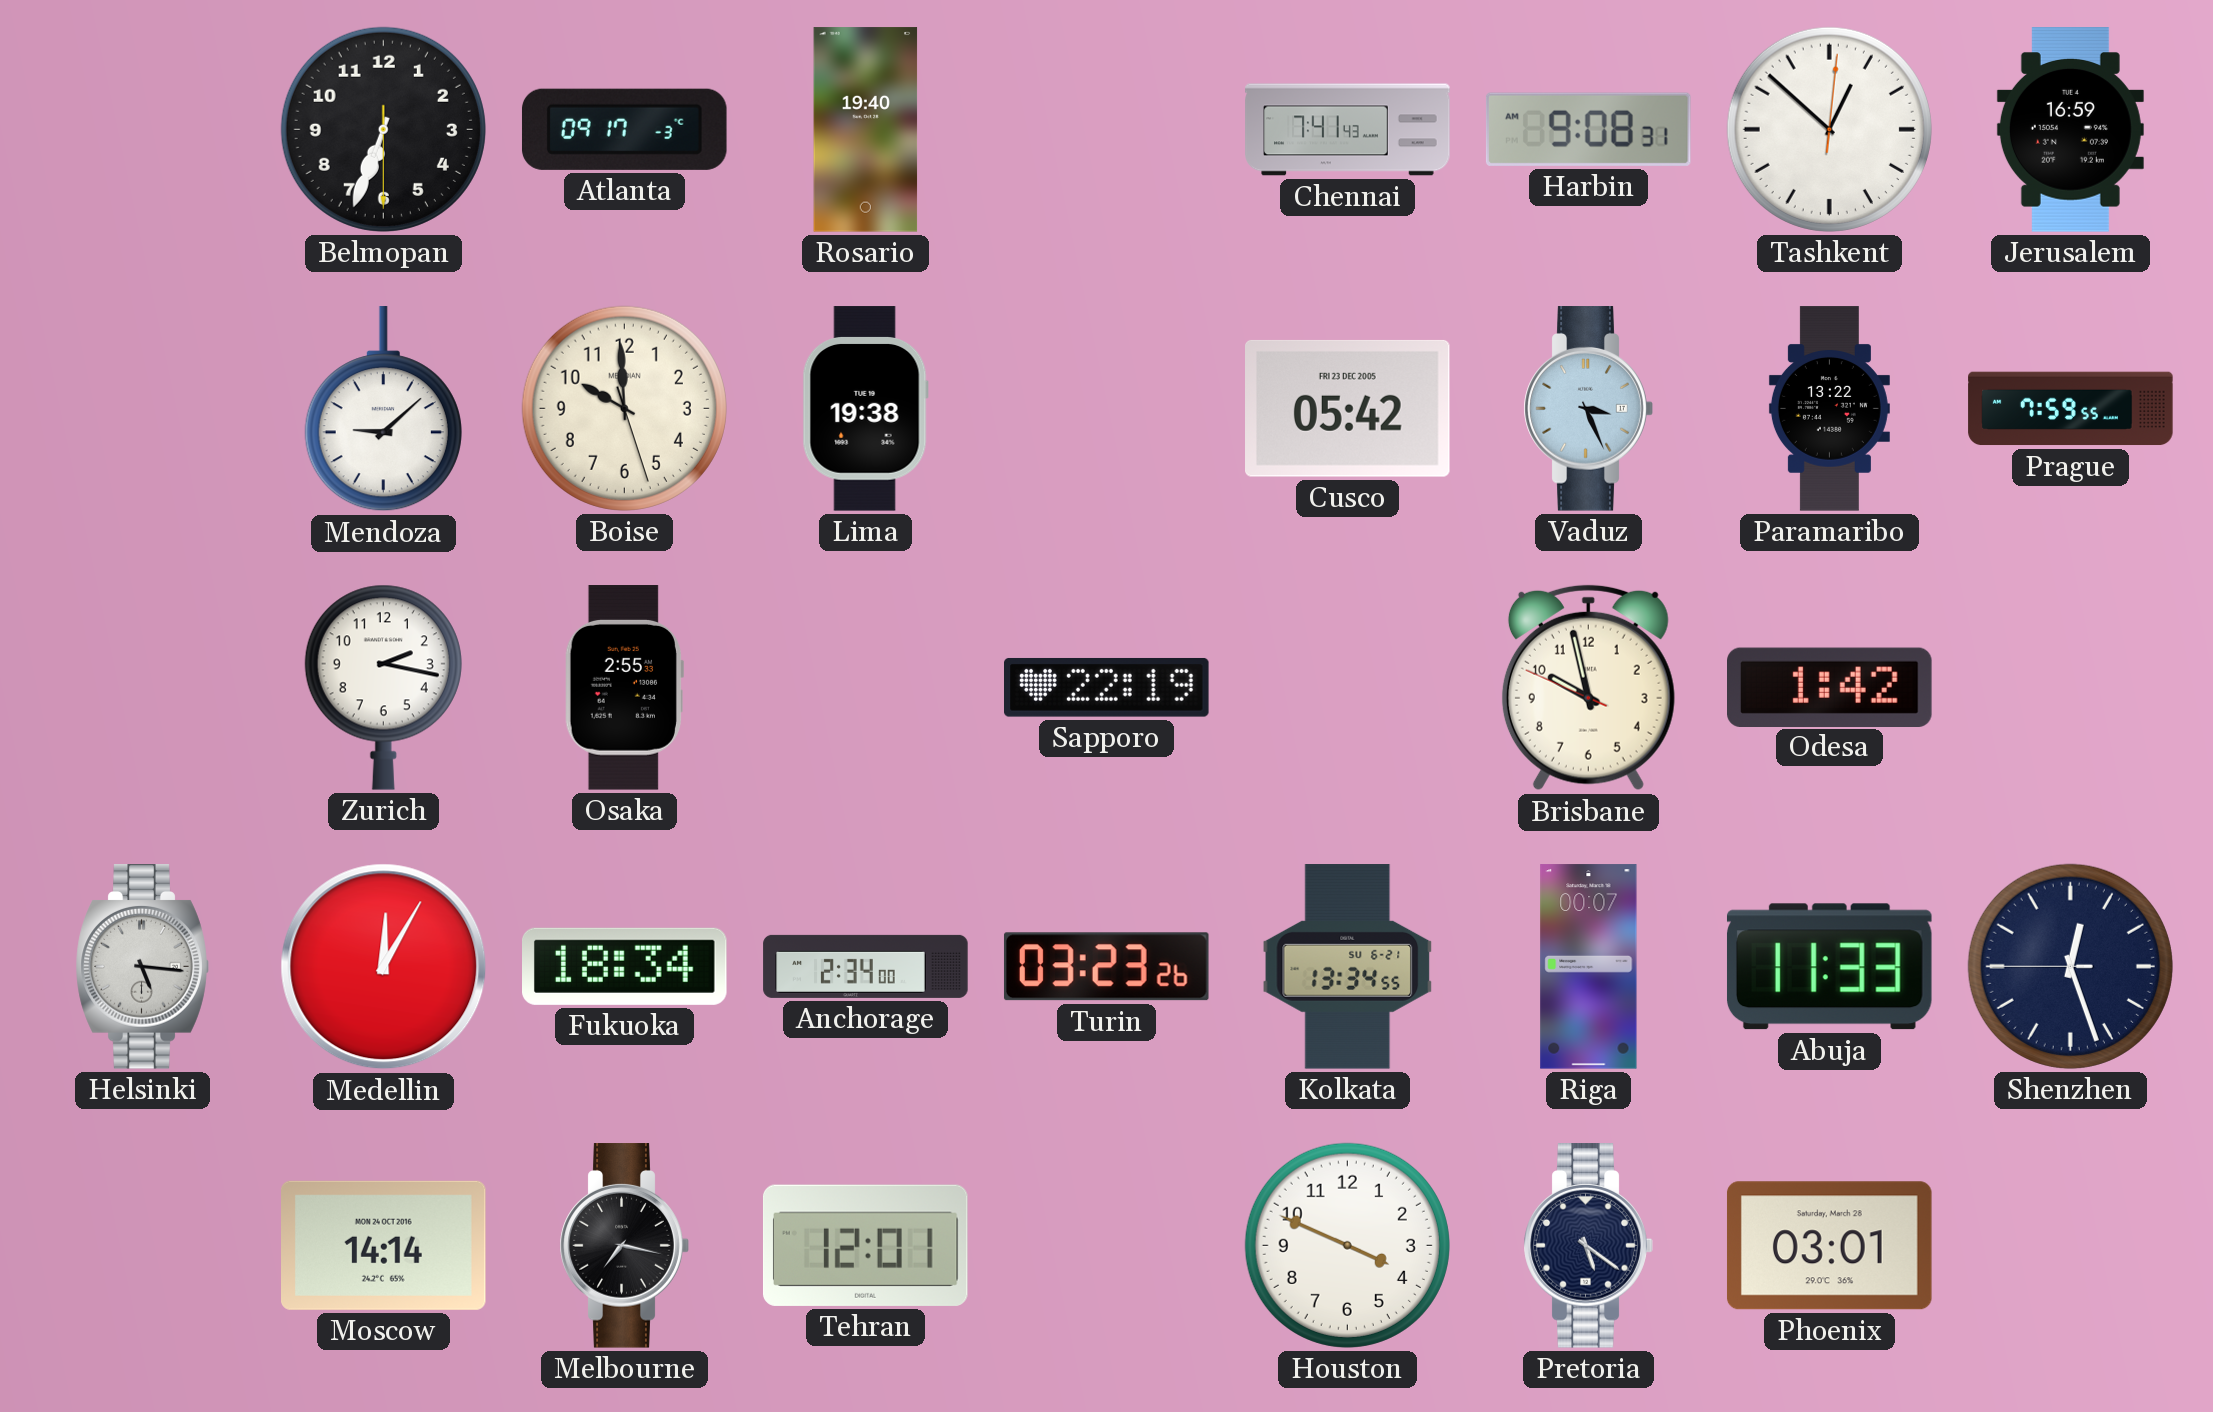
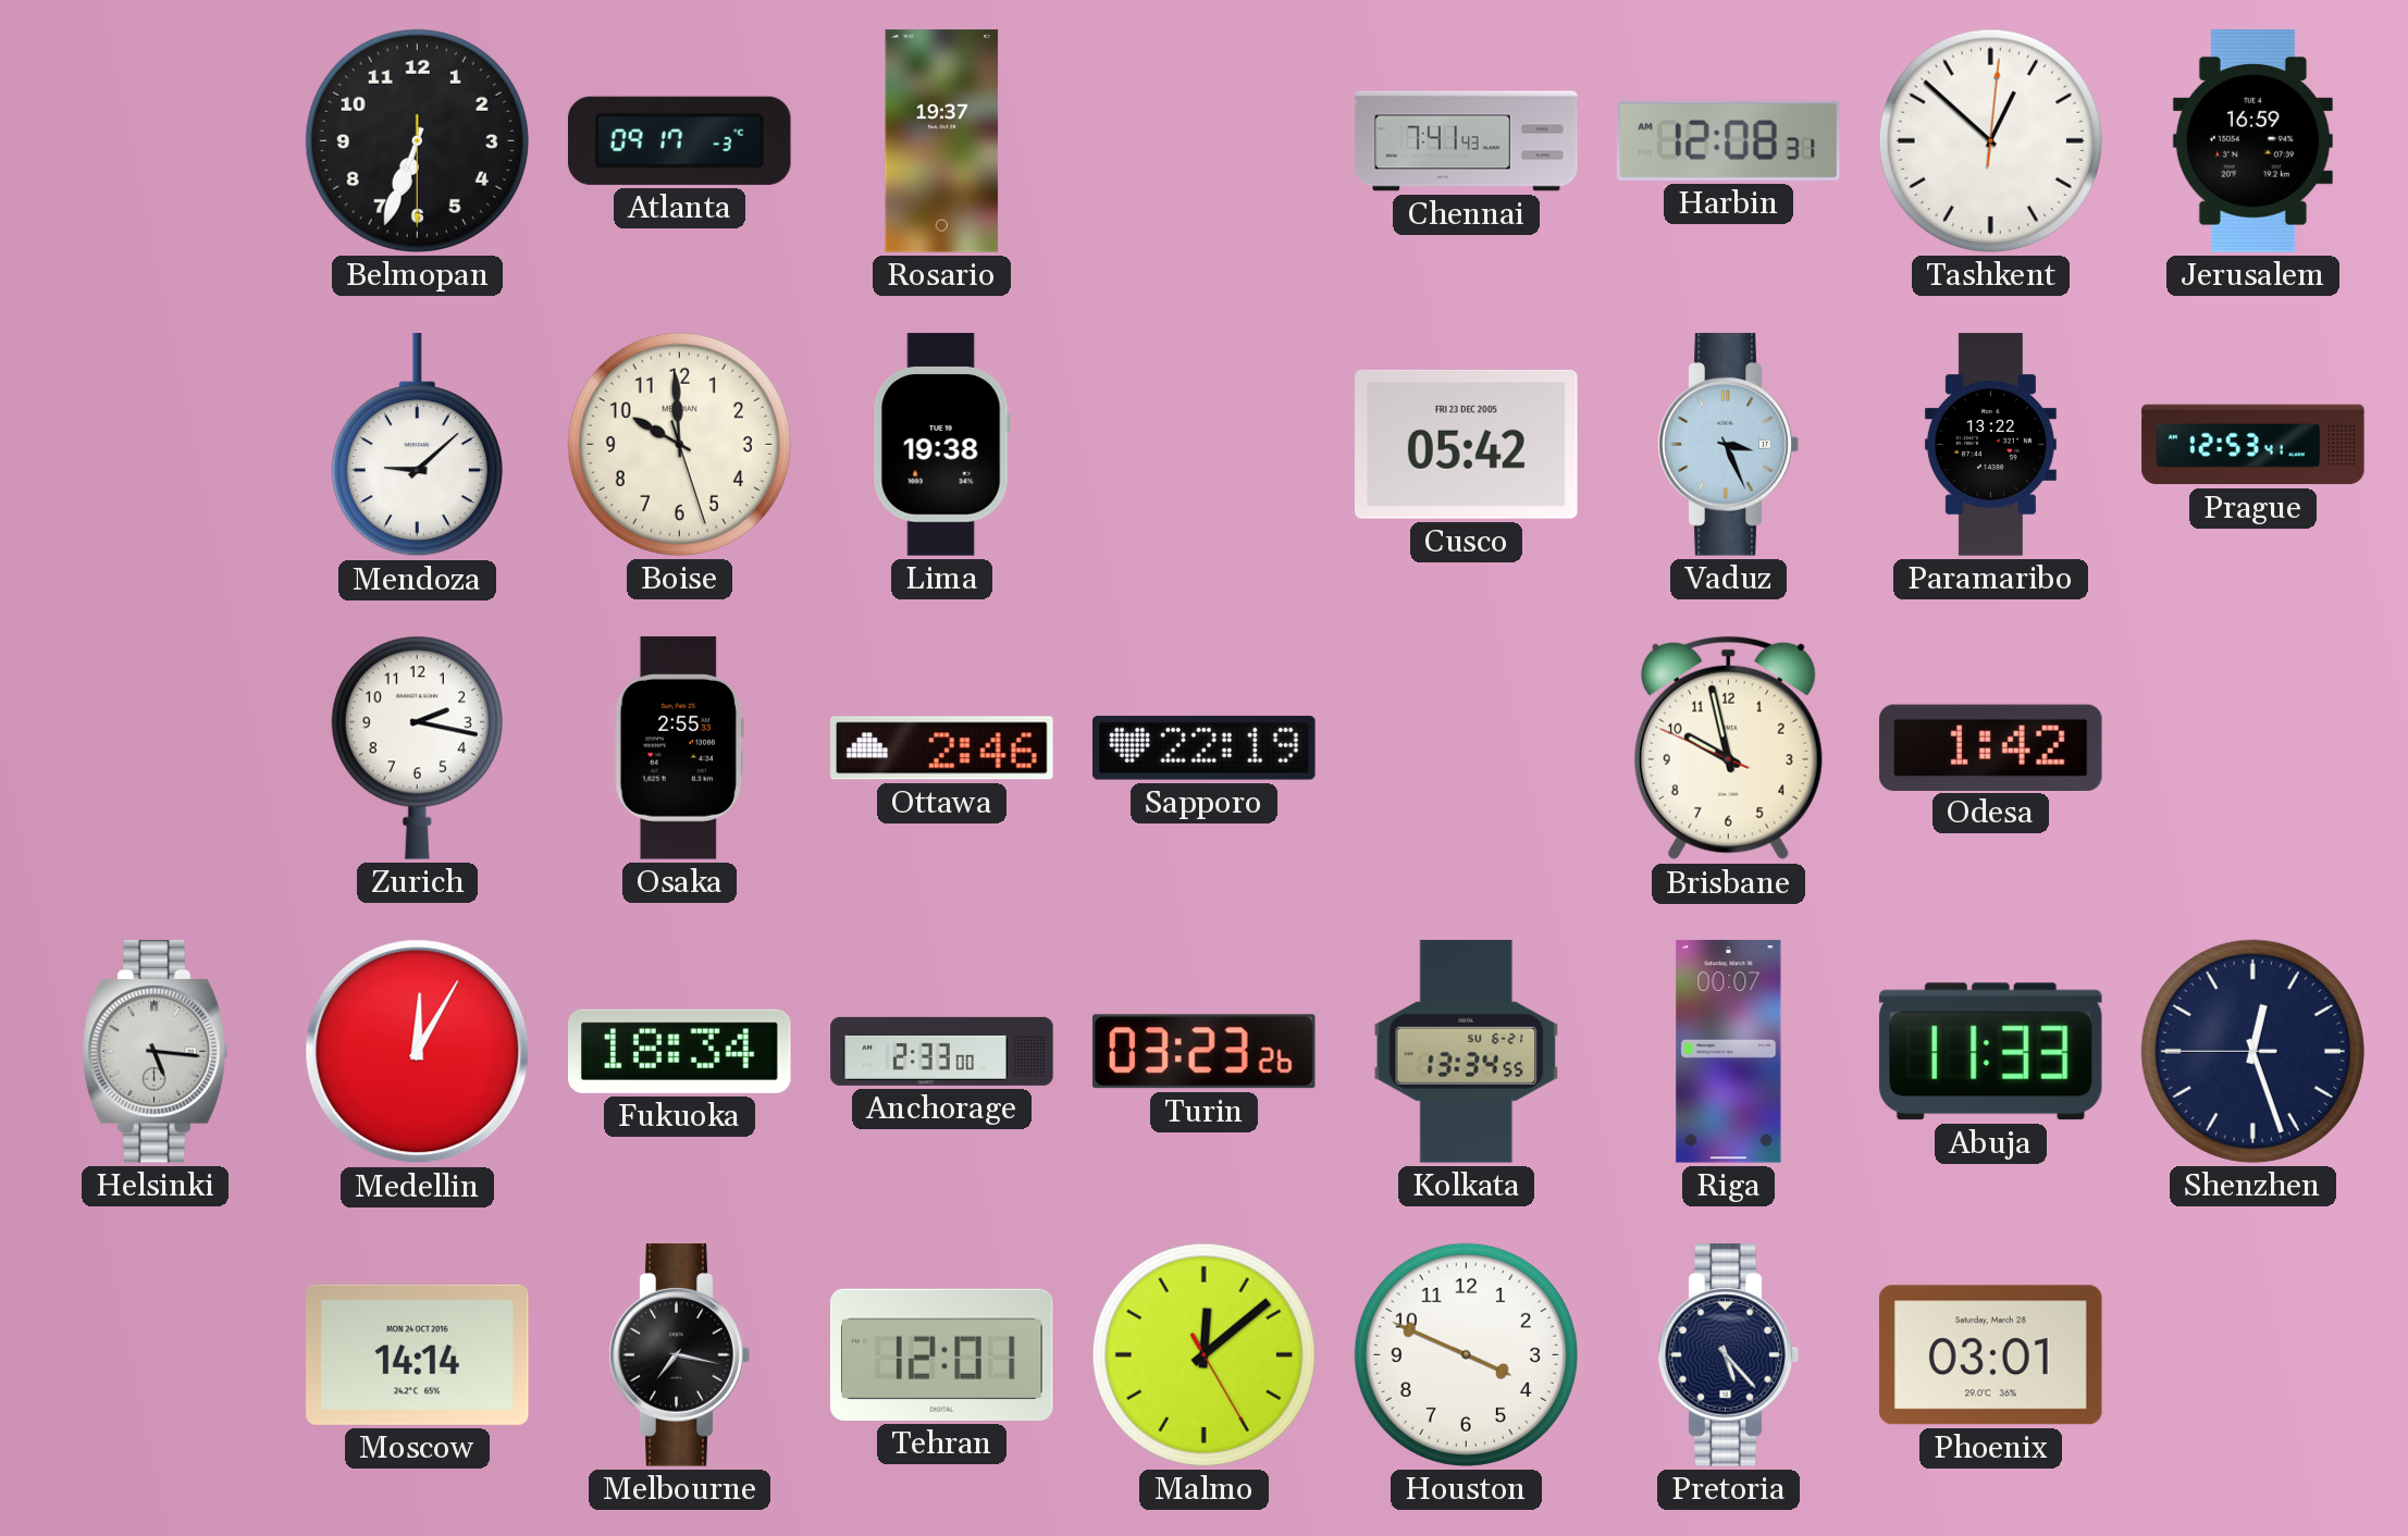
Rosario: 19:40 -> 19:37 (942, 141)
Harbin: 9:08 -> 12:08 (1728, 140)
Prague: 7:59 -> 12:53 (2253, 445)
Ottawa: none -> 2:46 (942, 748)
Anchorage: 2:34 -> 2:33 (942, 1051)
Malmo: none -> 12:08 (1203, 1354)
Pretoria: 5:21 -> 5:23 (1728, 1355)
